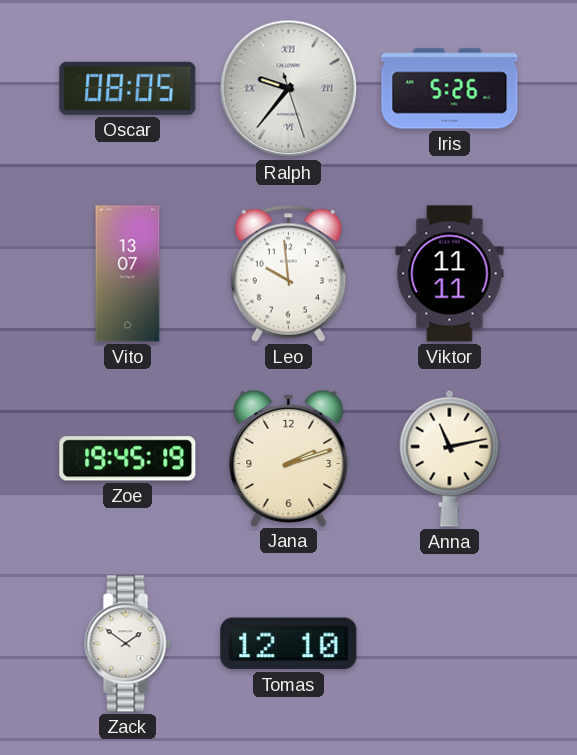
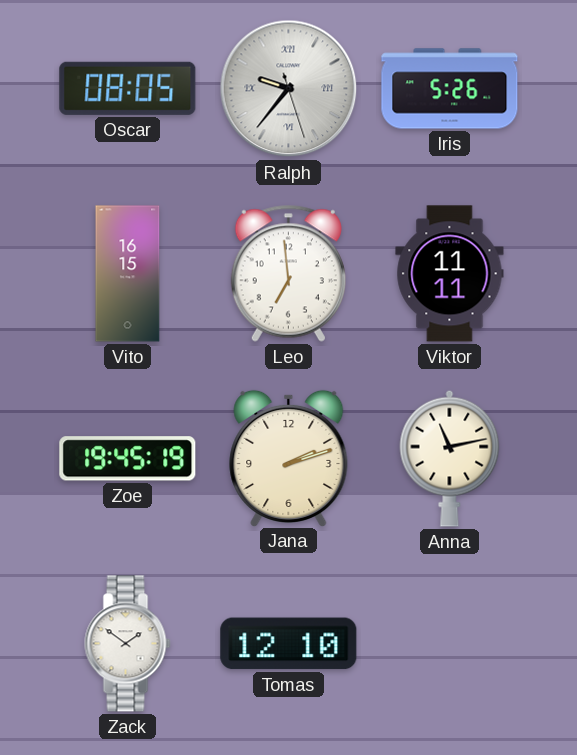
Vito: 13:07 -> 16:15 (128, 274)
Leo: 9:59 -> 6:59 (288, 273)
